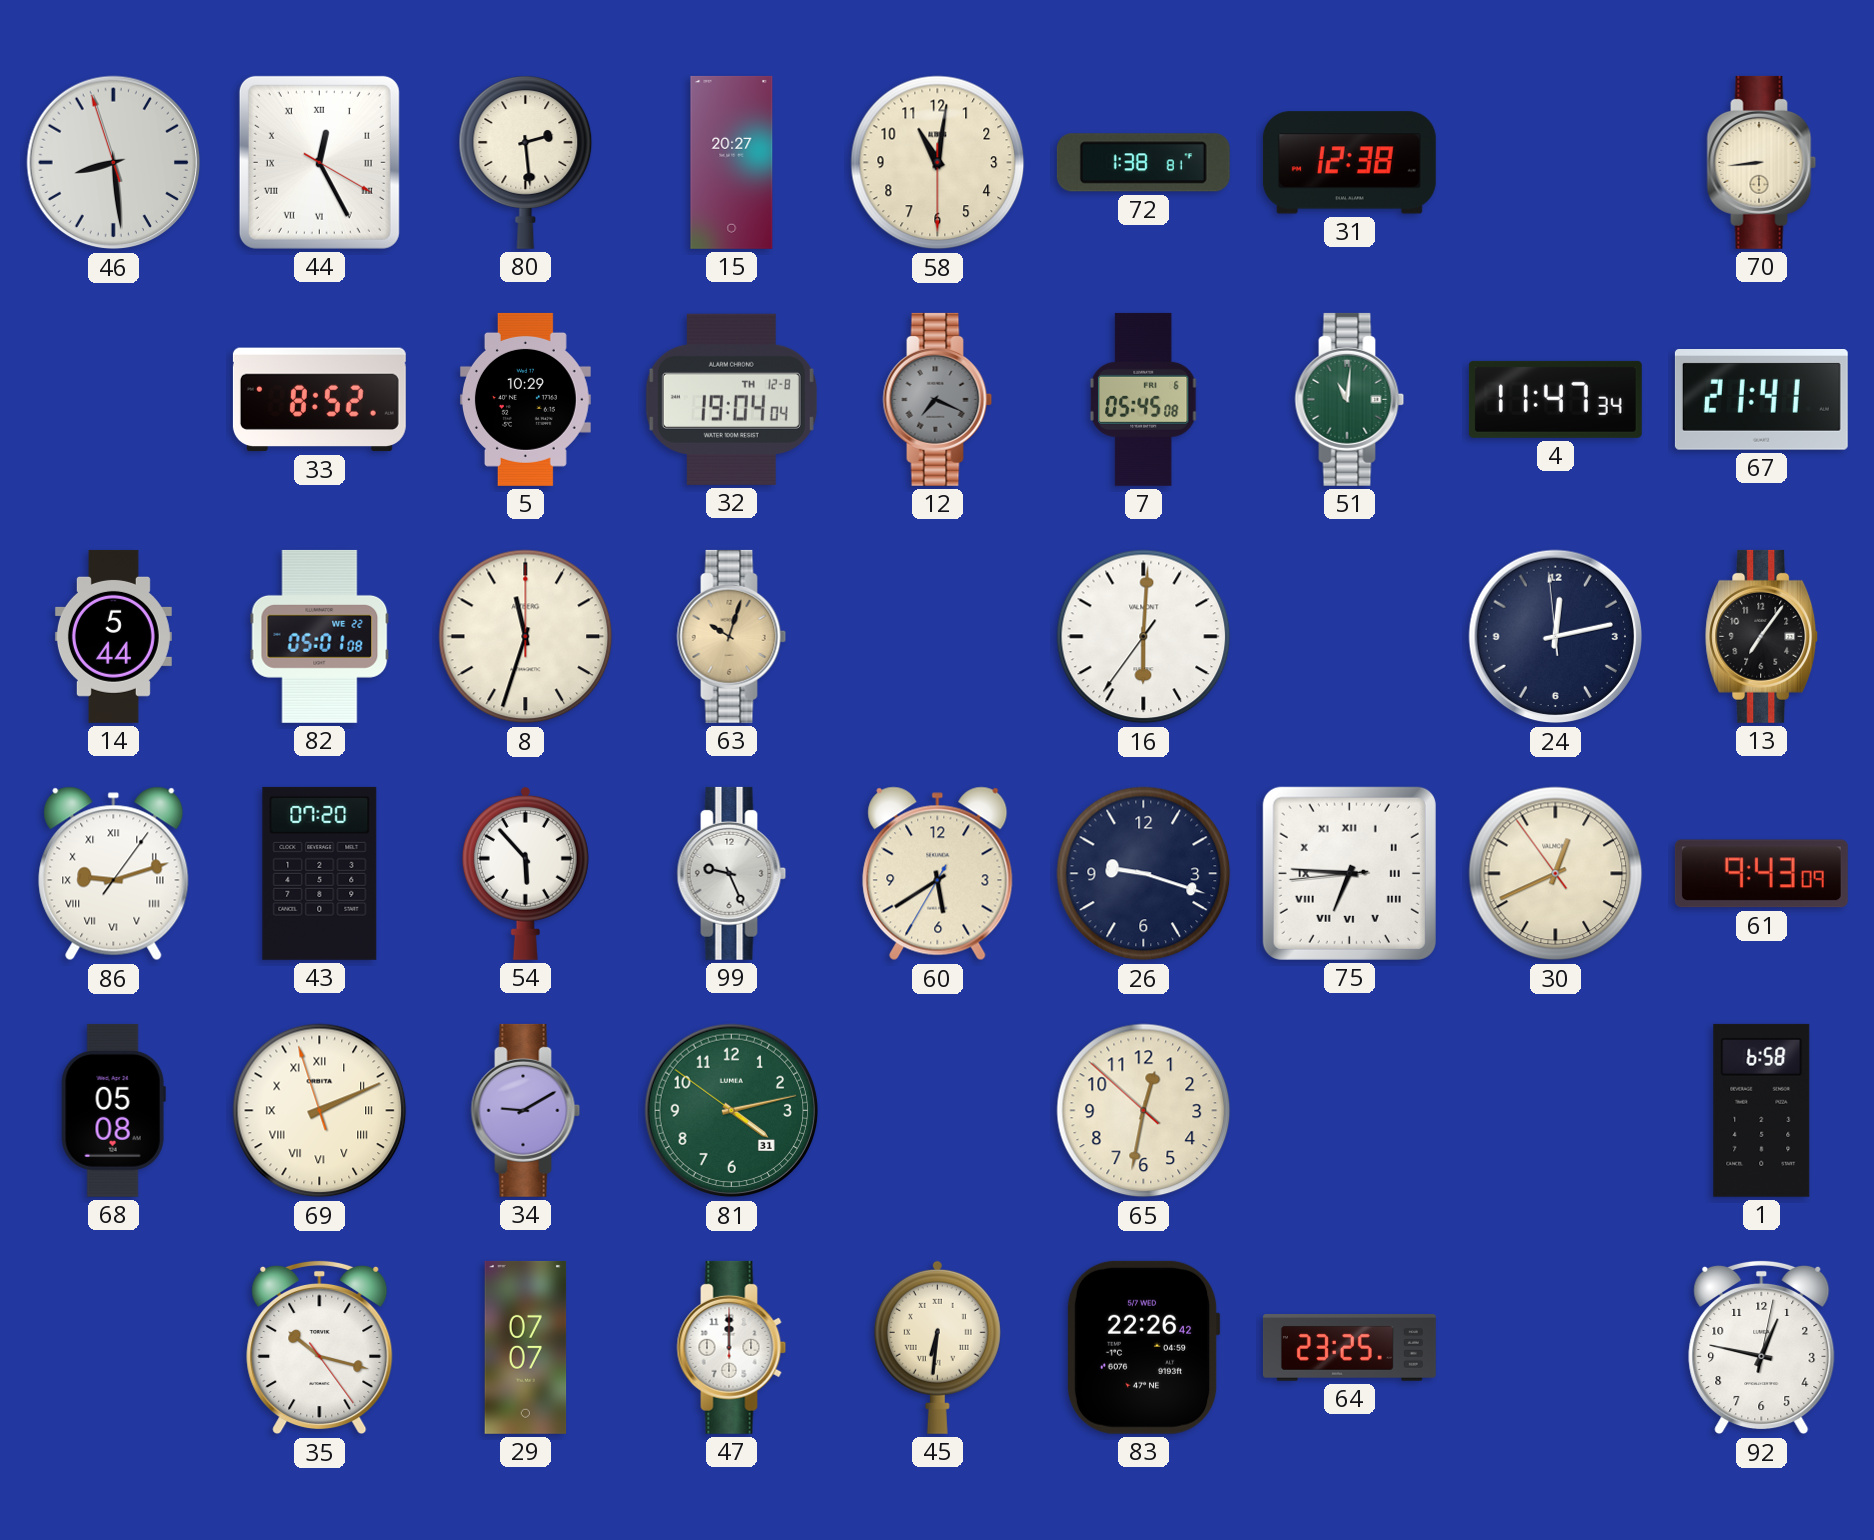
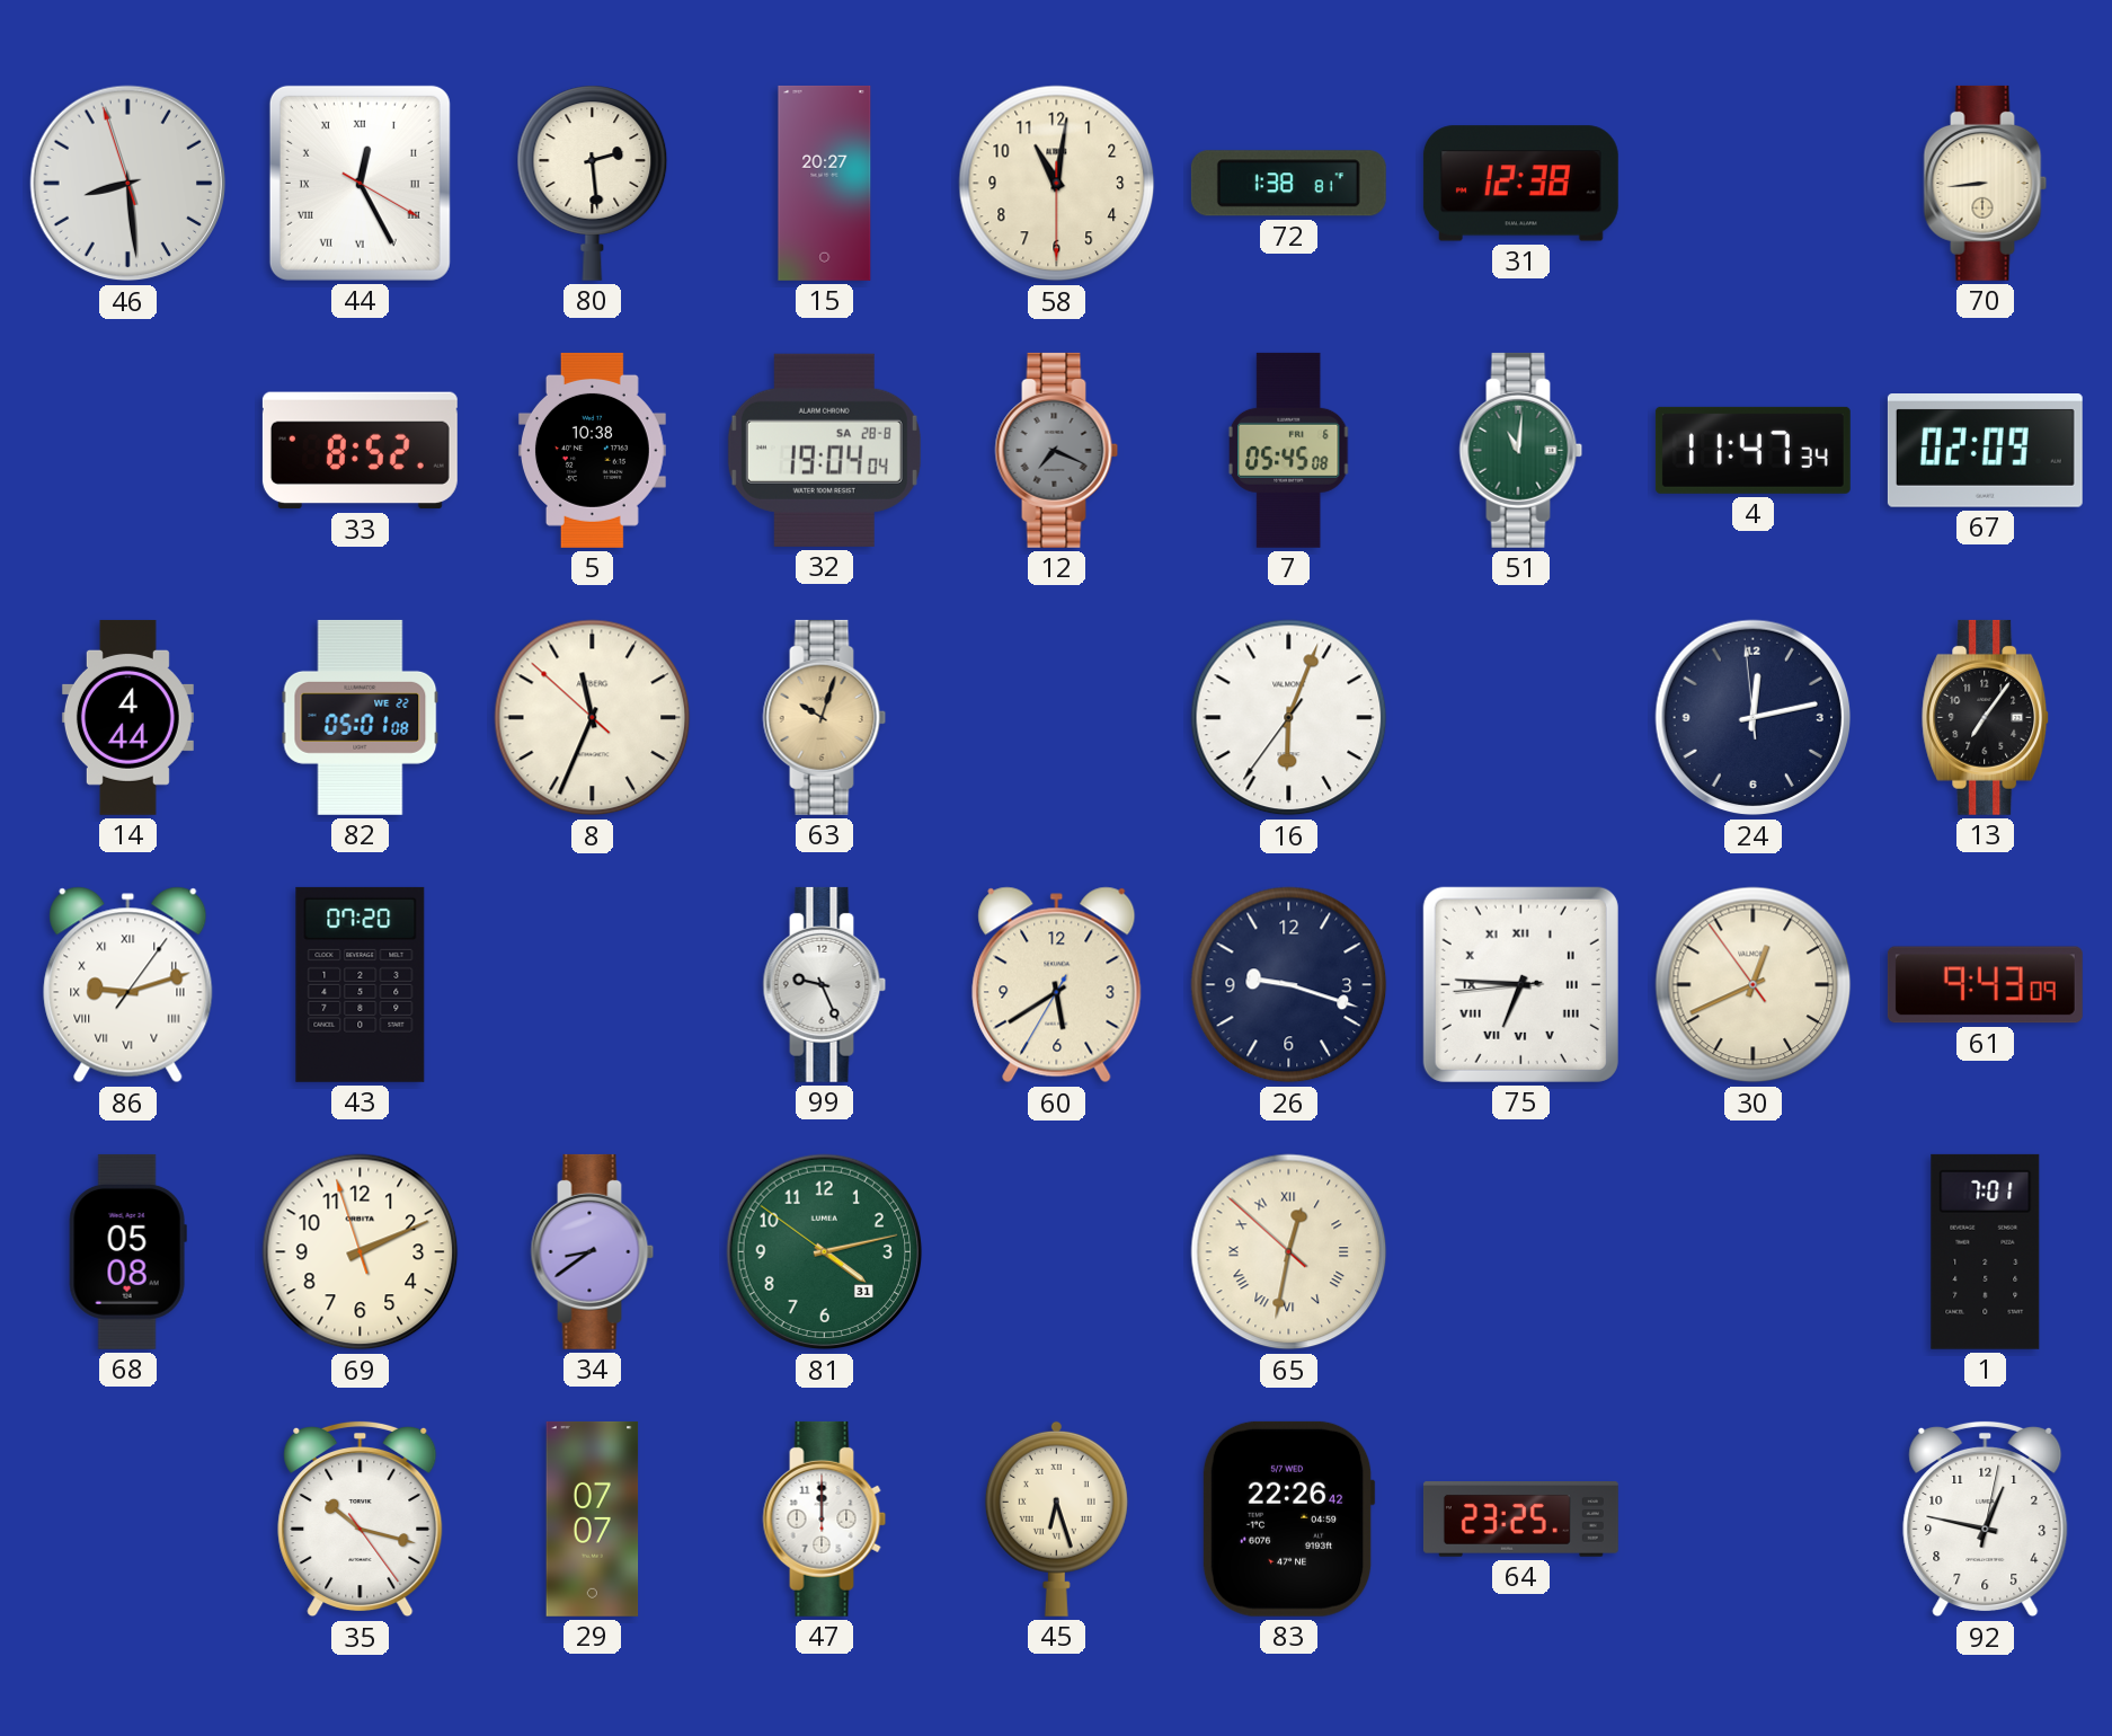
5: 10:29 -> 10:38 (592, 450)
32 date: TH 12-8 -> SA 28-8 (824, 450)
67: 21:41 -> 02:09 (1985, 451)
14: 5:44 -> 4:44 (127, 717)
8: 11:33:00 -> 11:33:52 (593, 718)
16: 6:00 -> 6:03 (1289, 718)
54: 5:53 -> none (525, 873)
69 numerals: Roman -> Arabic (361, 1252)
34: 9:10 -> 8:39 (593, 1251)
65 numerals: Arabic -> Roman (1289, 1252)
1: 6:58 -> 7:01 (1986, 1251)
45: 6:31 -> 6:27 (1056, 1518)
